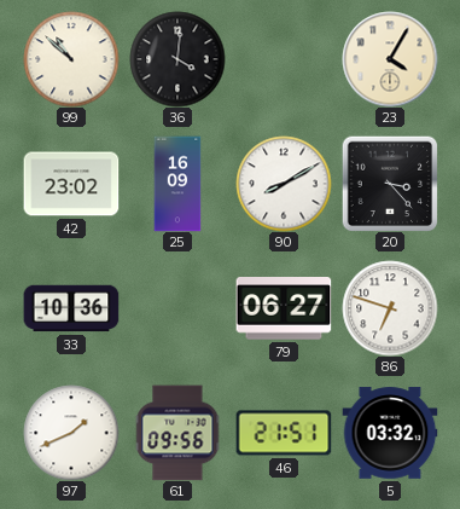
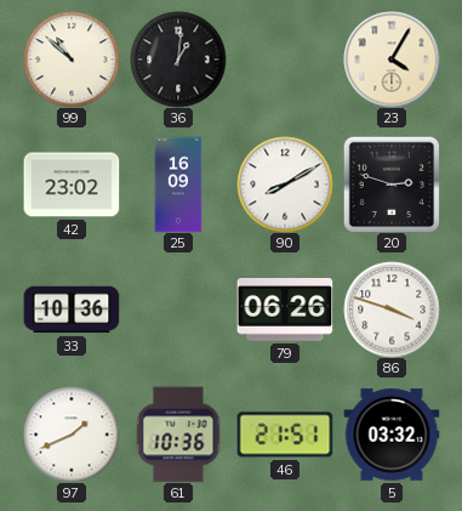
36: 4:01 -> 1:01 (178, 59)
20: 3:23 -> 2:48 (392, 184)
79: 06:27 -> 06:26 (285, 310)
86: 6:48 -> 3:48 (392, 310)
61: 09:56 -> 10:36 (178, 435)
